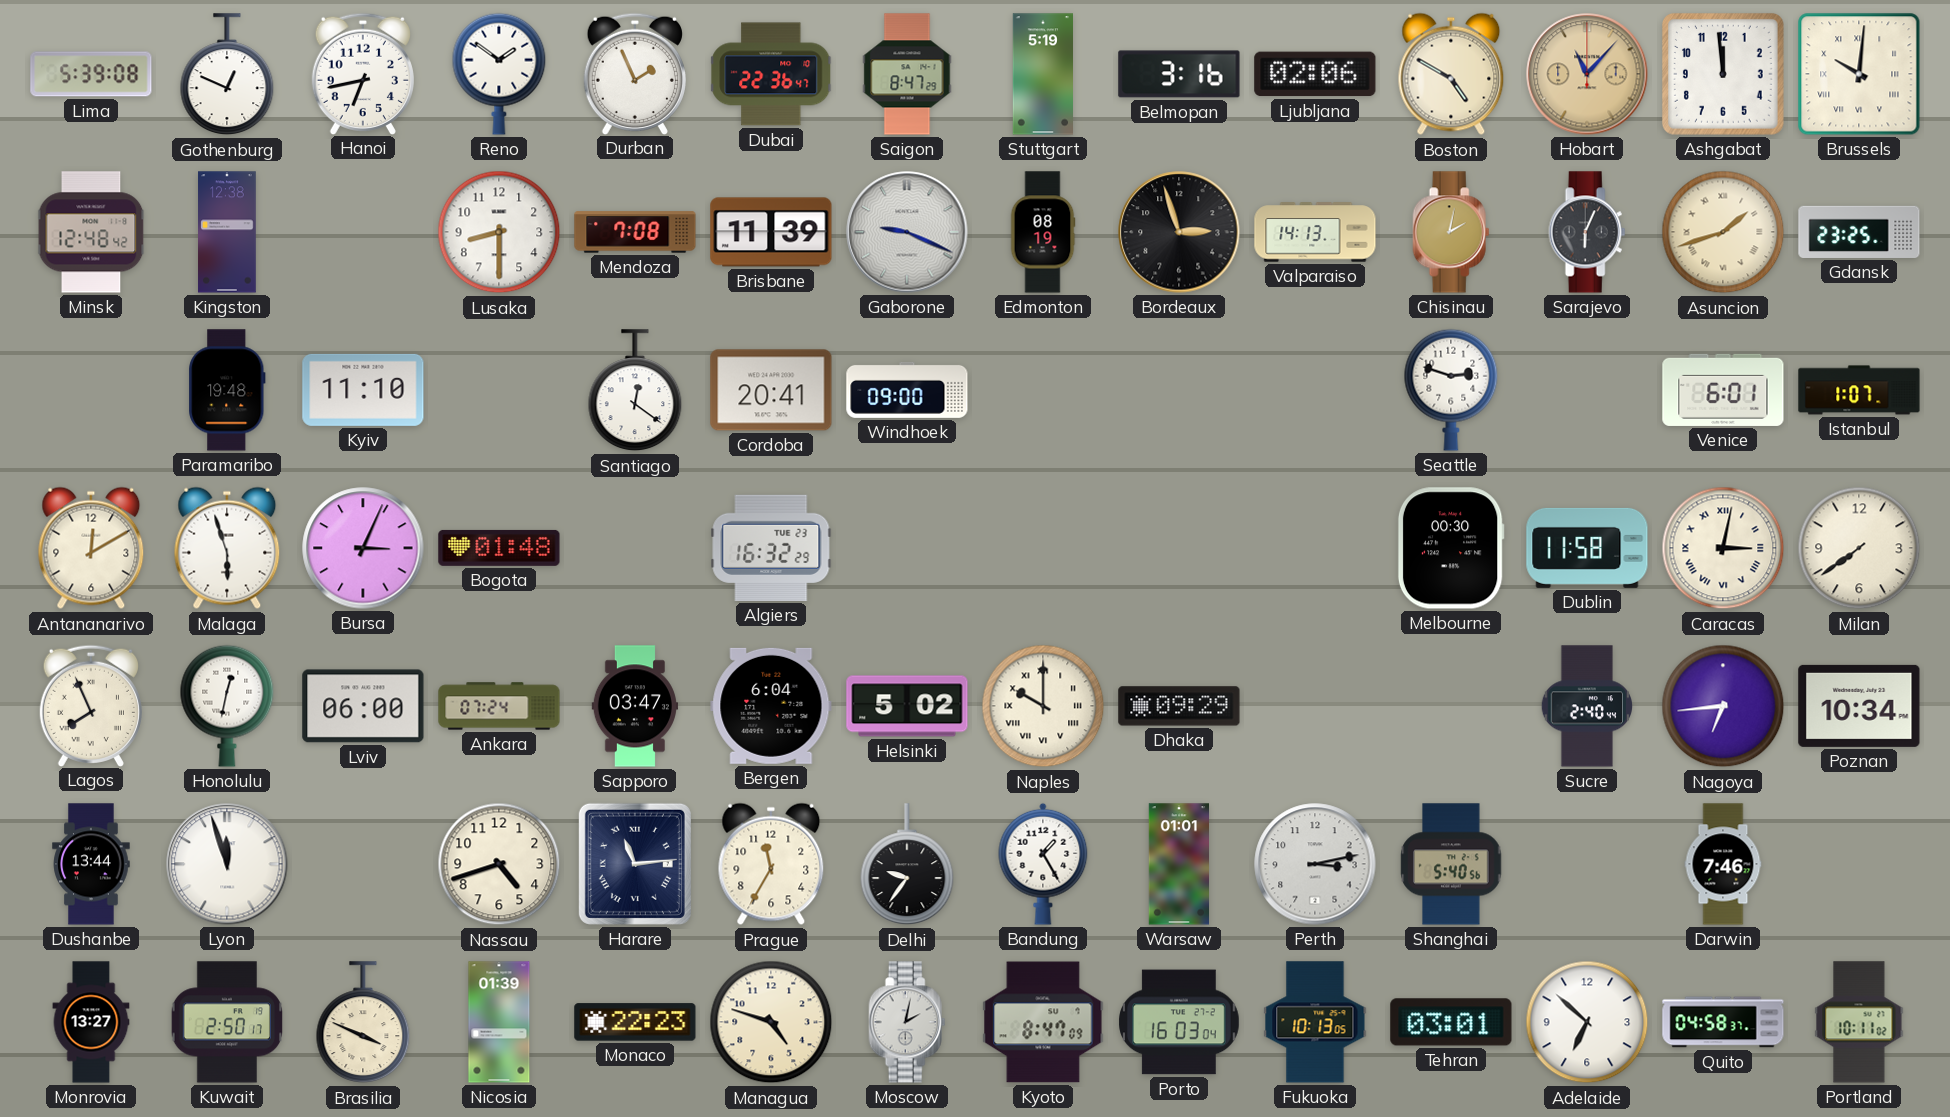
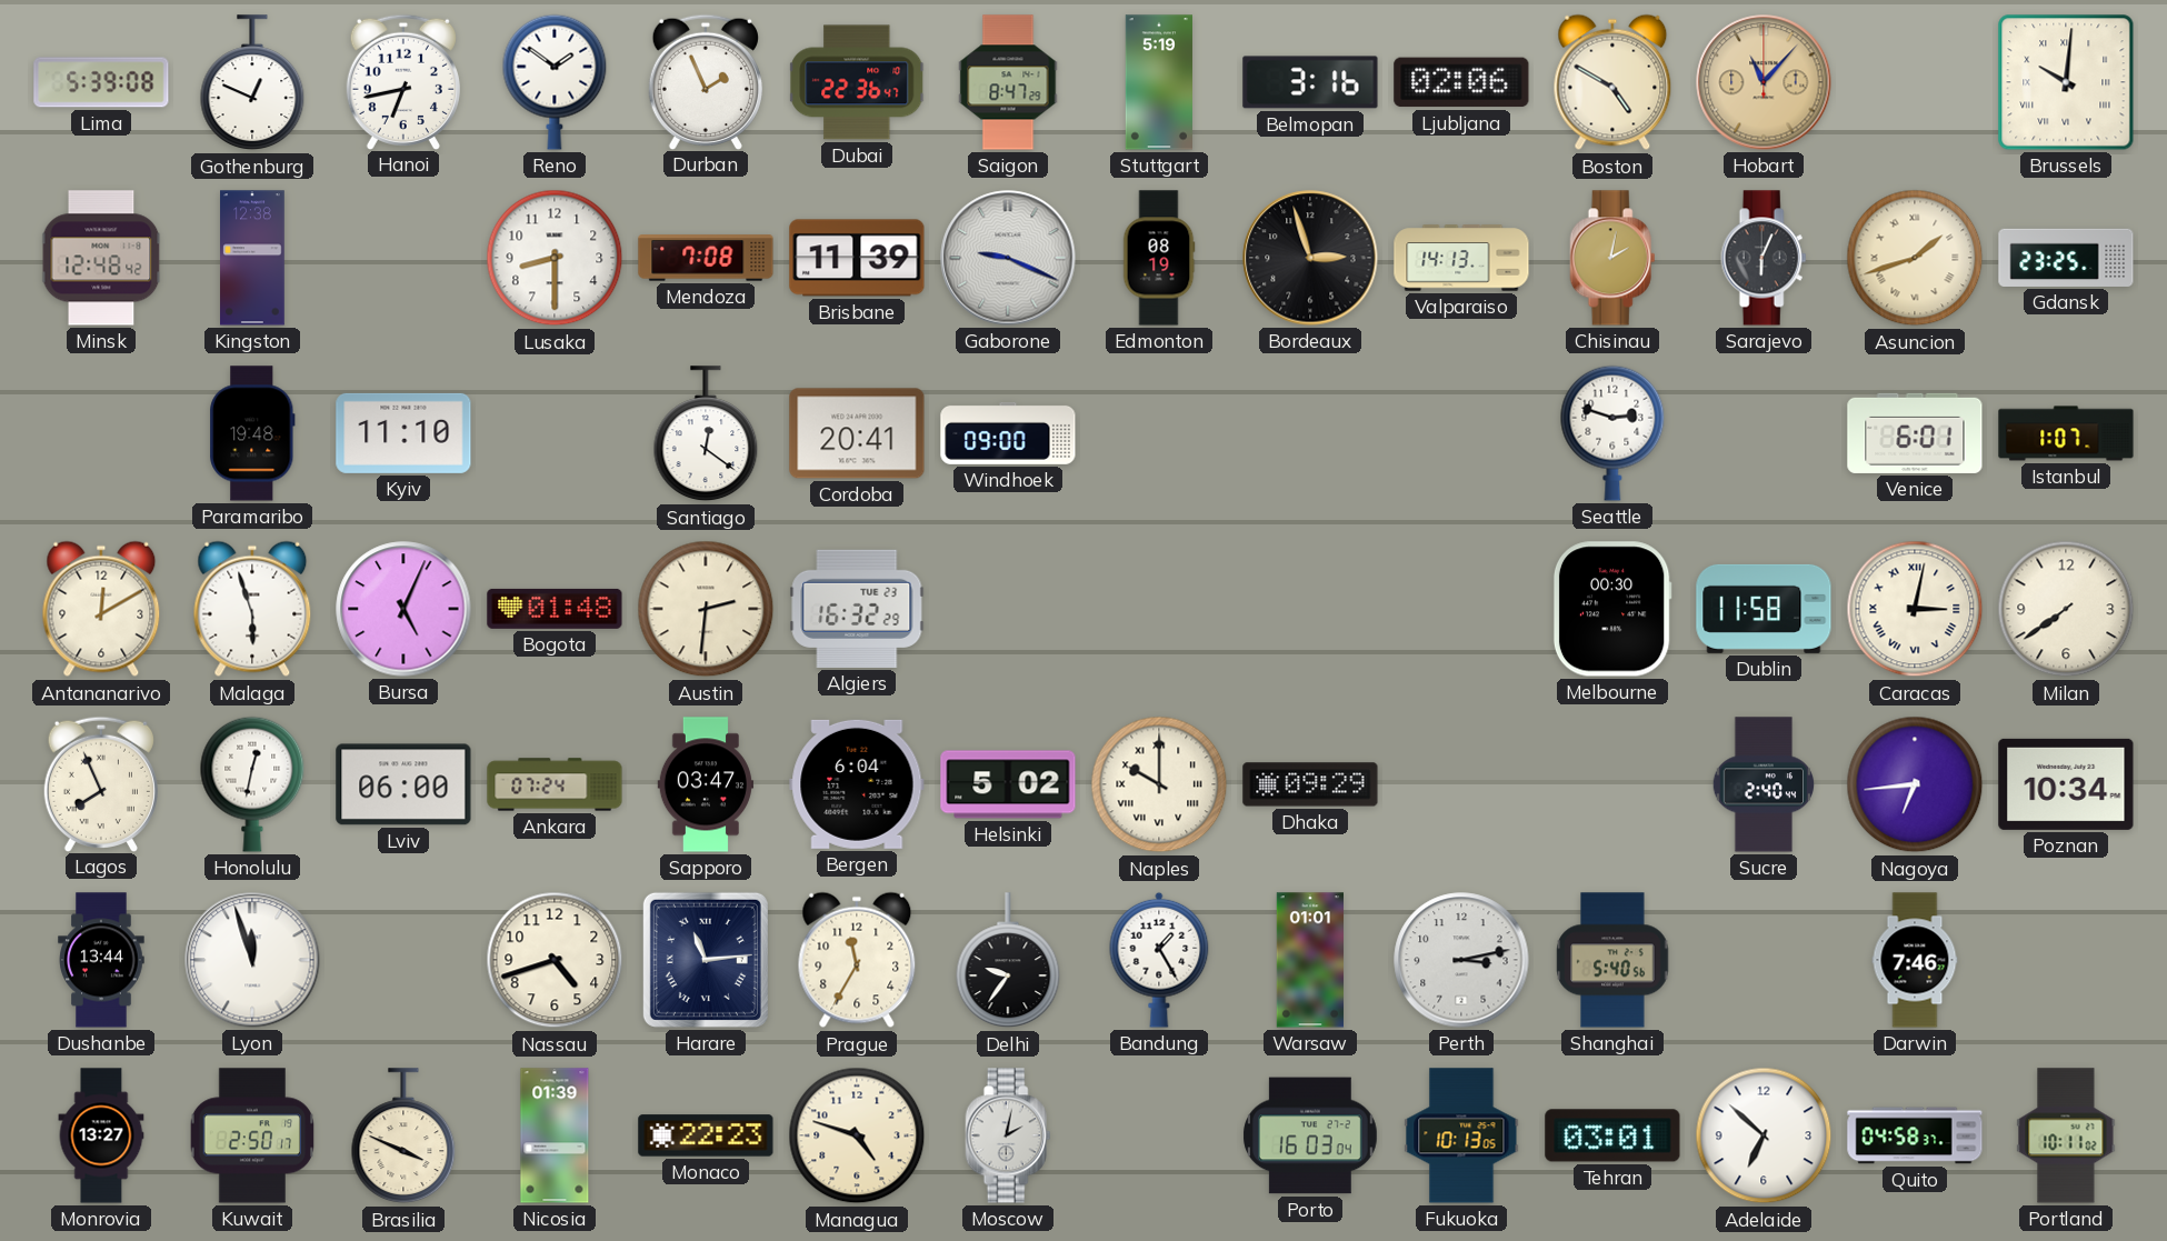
Ashgabat: 11:59 -> none (1723, 74)
Bursa: 3:04 -> 5:04 (403, 609)
Austin: none -> 2:31 (706, 609)
Kyoto: 8:47 -> none (1043, 1022)
